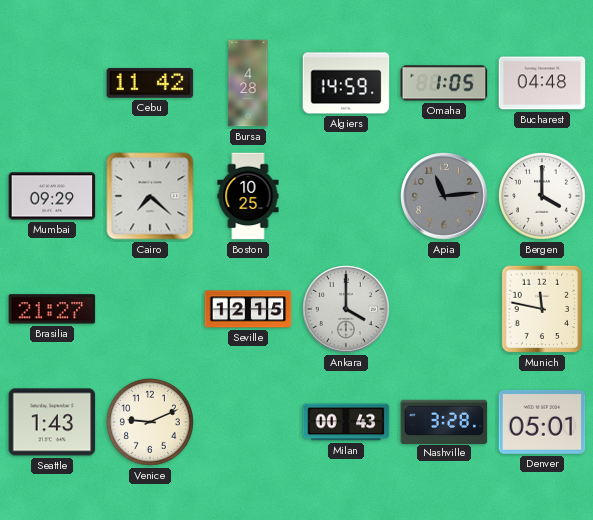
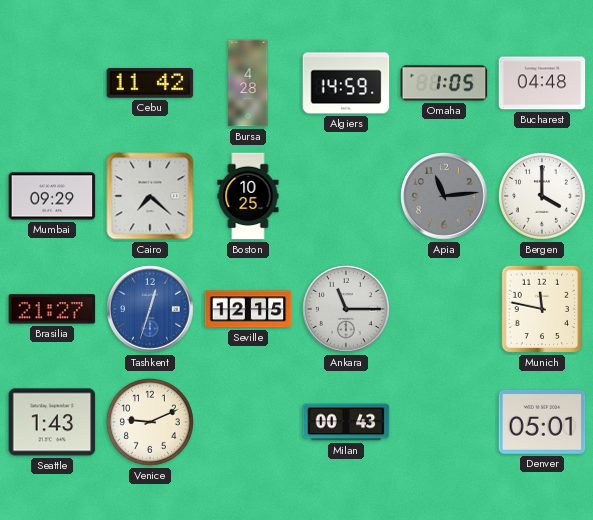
Tashkent: none -> 12:33 (150, 309)
Ankara: 4:00 -> 11:15 (346, 309)
Nashville: 3:28 -> none (444, 421)
